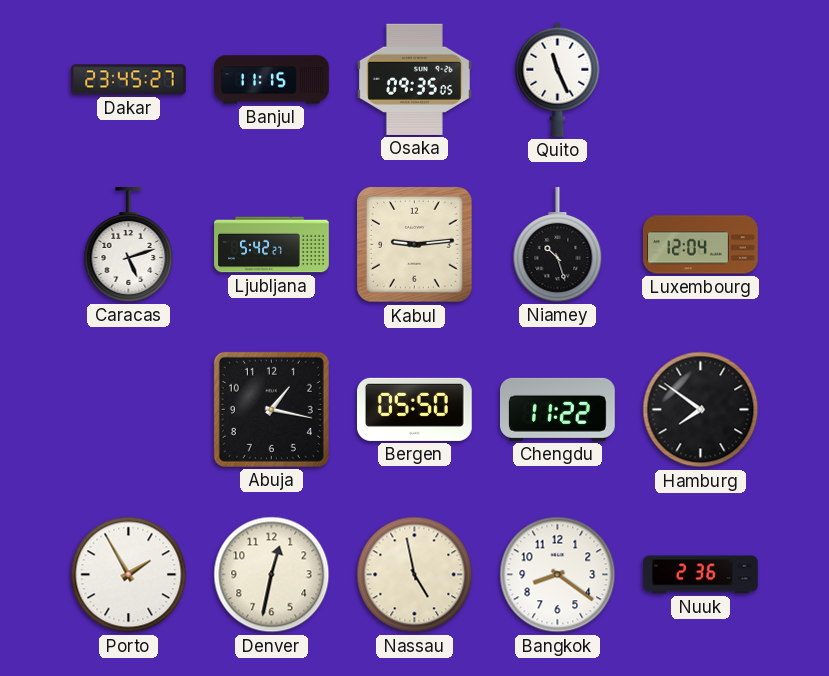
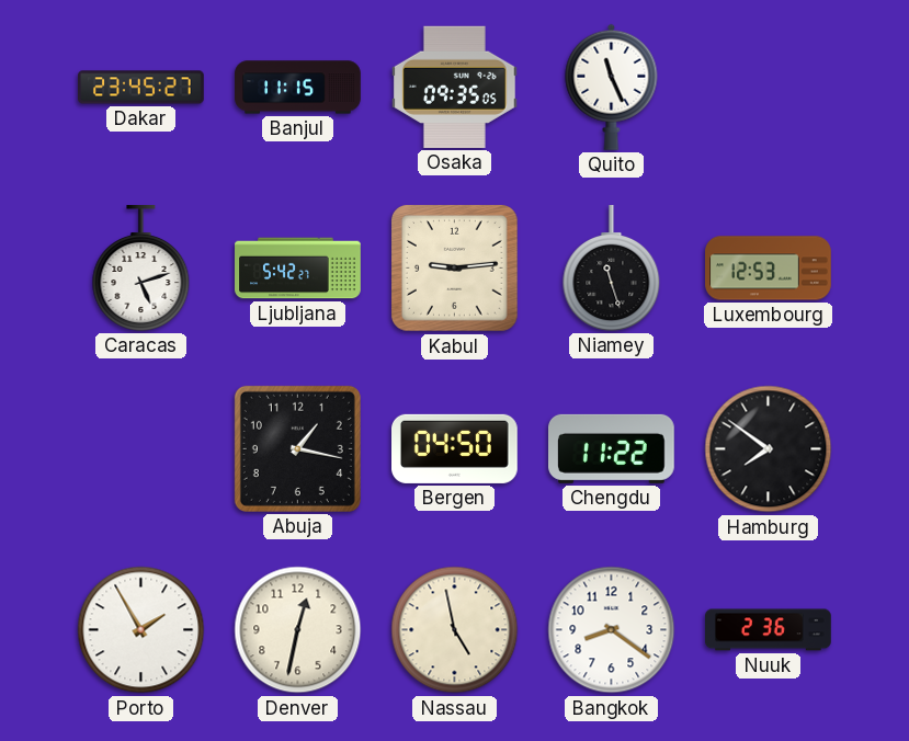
Niamey: 10:27 -> 11:27 (612, 269)
Luxembourg: 12:04 -> 12:53 (769, 269)
Bergen: 05:50 -> 04:50 (455, 448)
